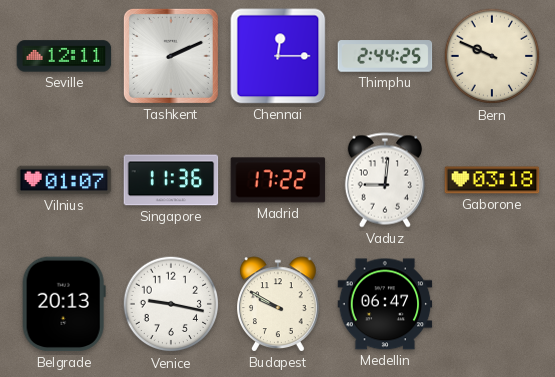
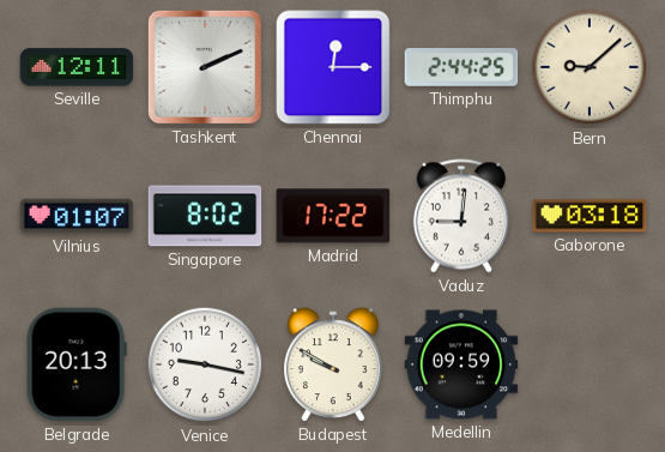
Bern: 9:49 -> 9:08 (590, 67)
Singapore: 11:36 -> 8:02 (205, 216)
Medellin: 06:47 -> 09:59 (461, 364)
